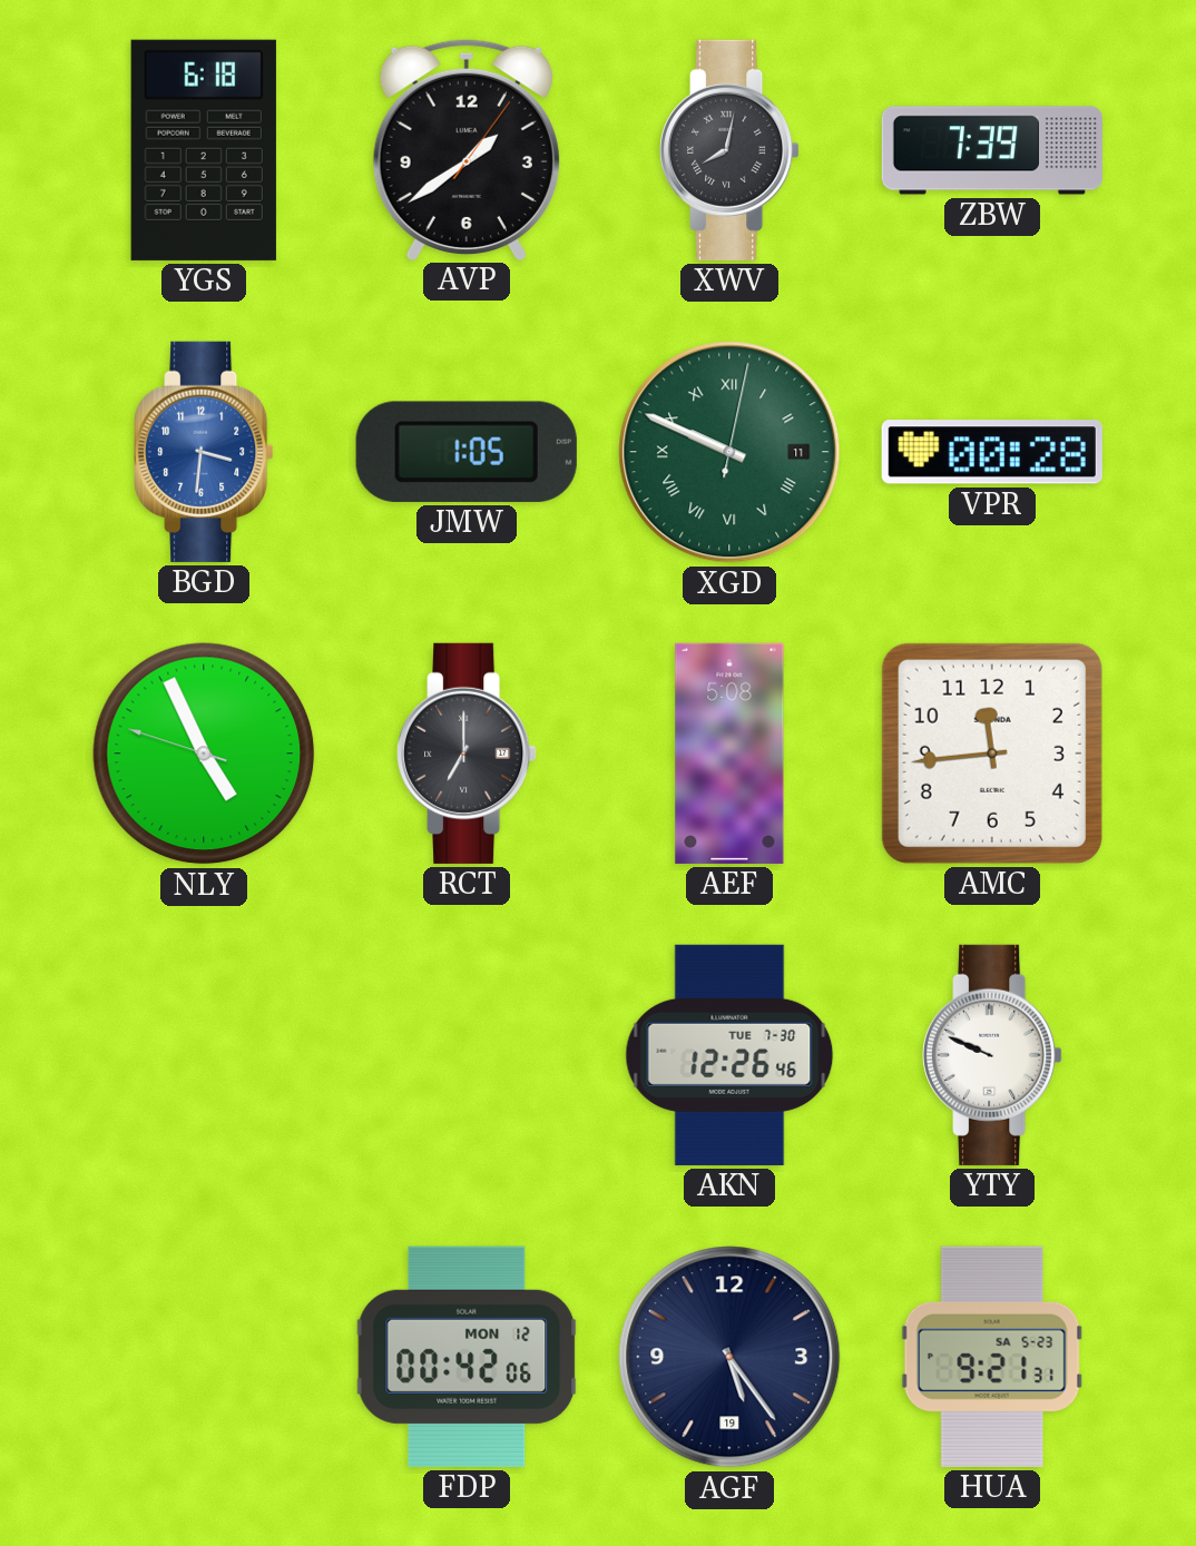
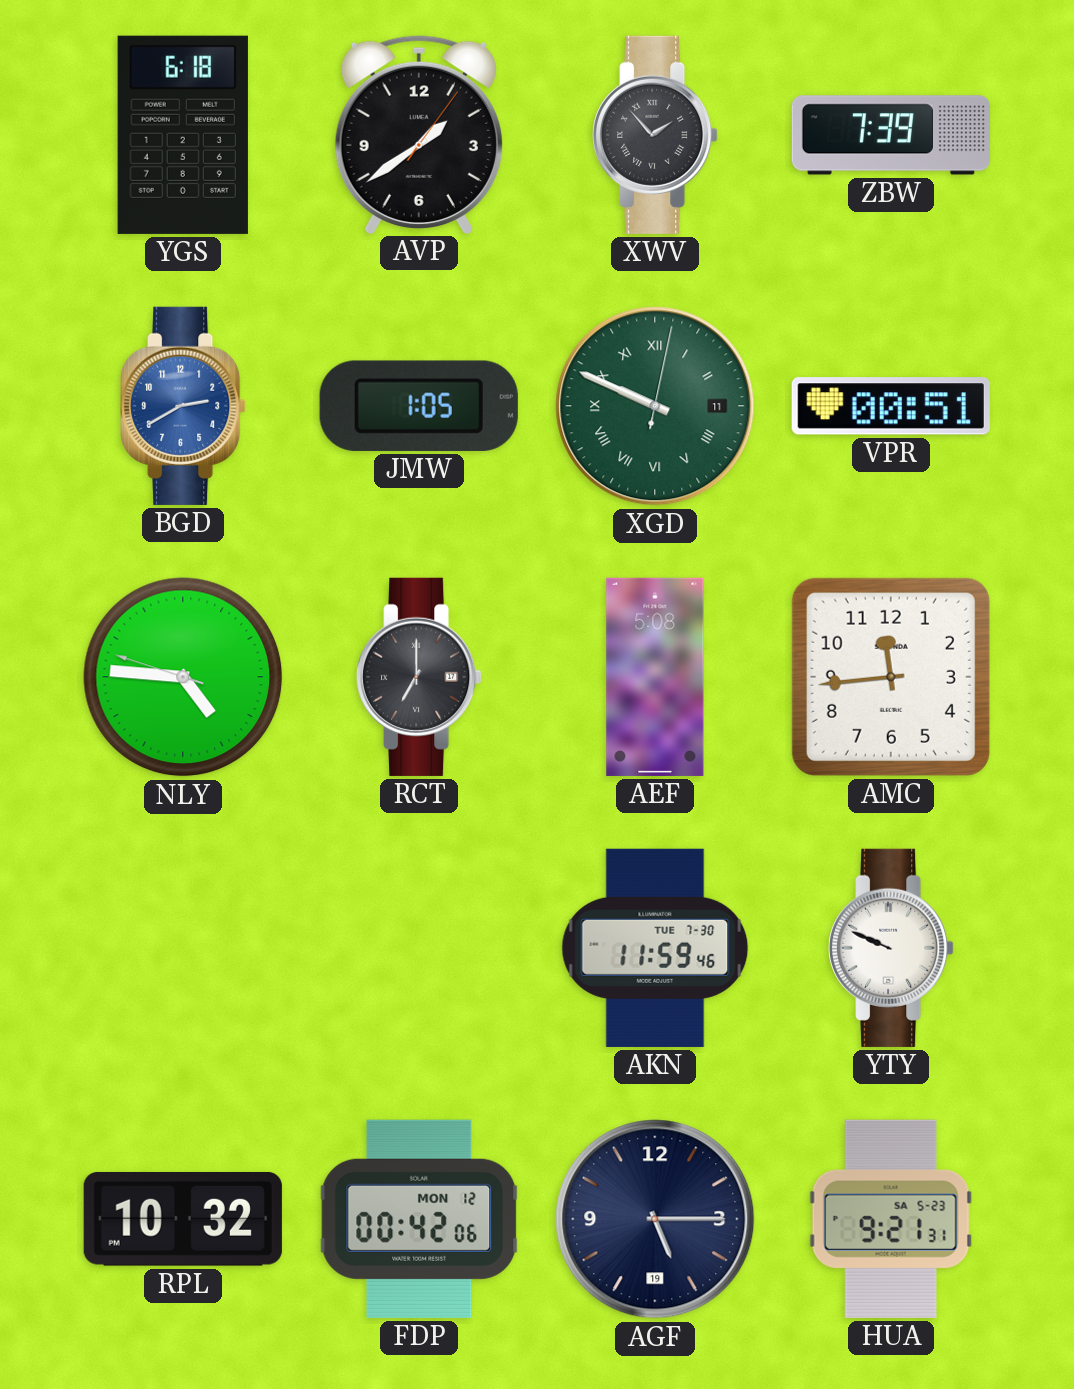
XWV: 8:02 -> 1:53 (655, 135)
BGD: 3:31 -> 2:40 (183, 406)
VPR: 00:28 -> 00:51 (891, 406)
NLY: 4:55 -> 4:45 (183, 677)
AKN: 12:26 -> 11:59 (655, 948)
RPL: none -> 10:32 (183, 1219)
AGF: 5:24 -> 5:15 (655, 1219)
